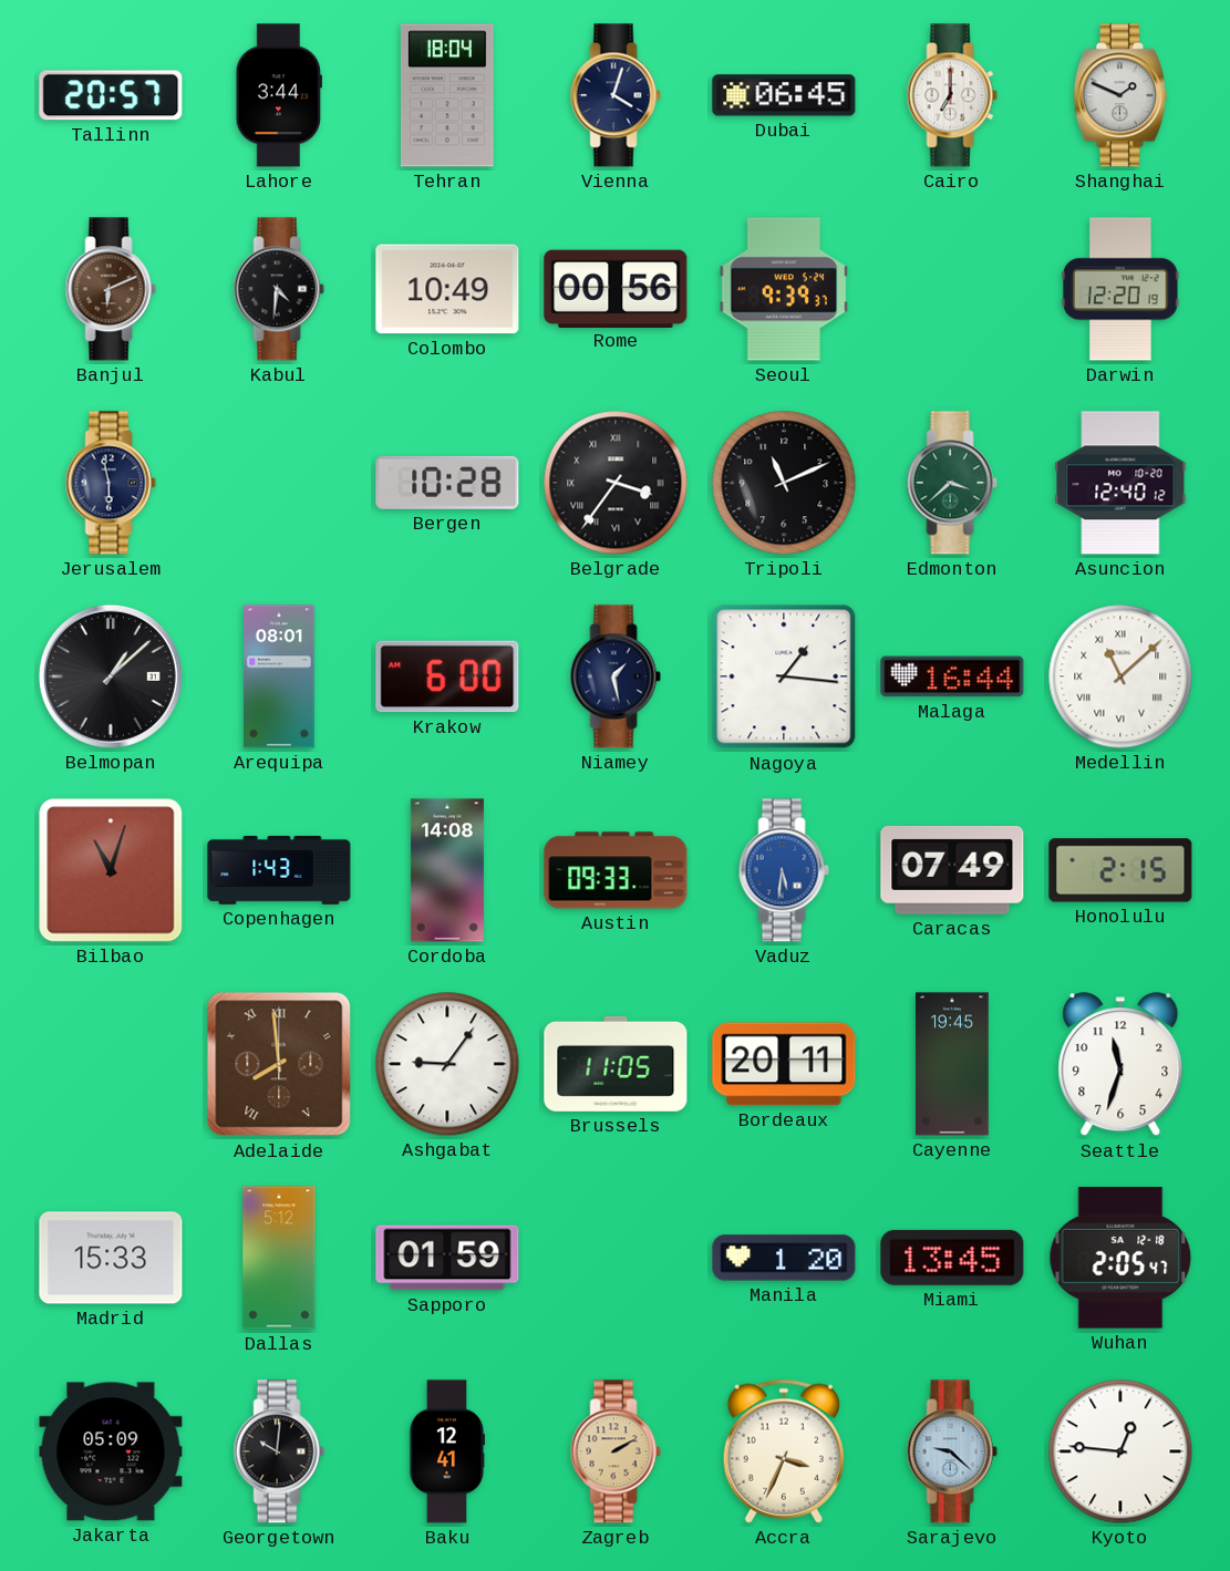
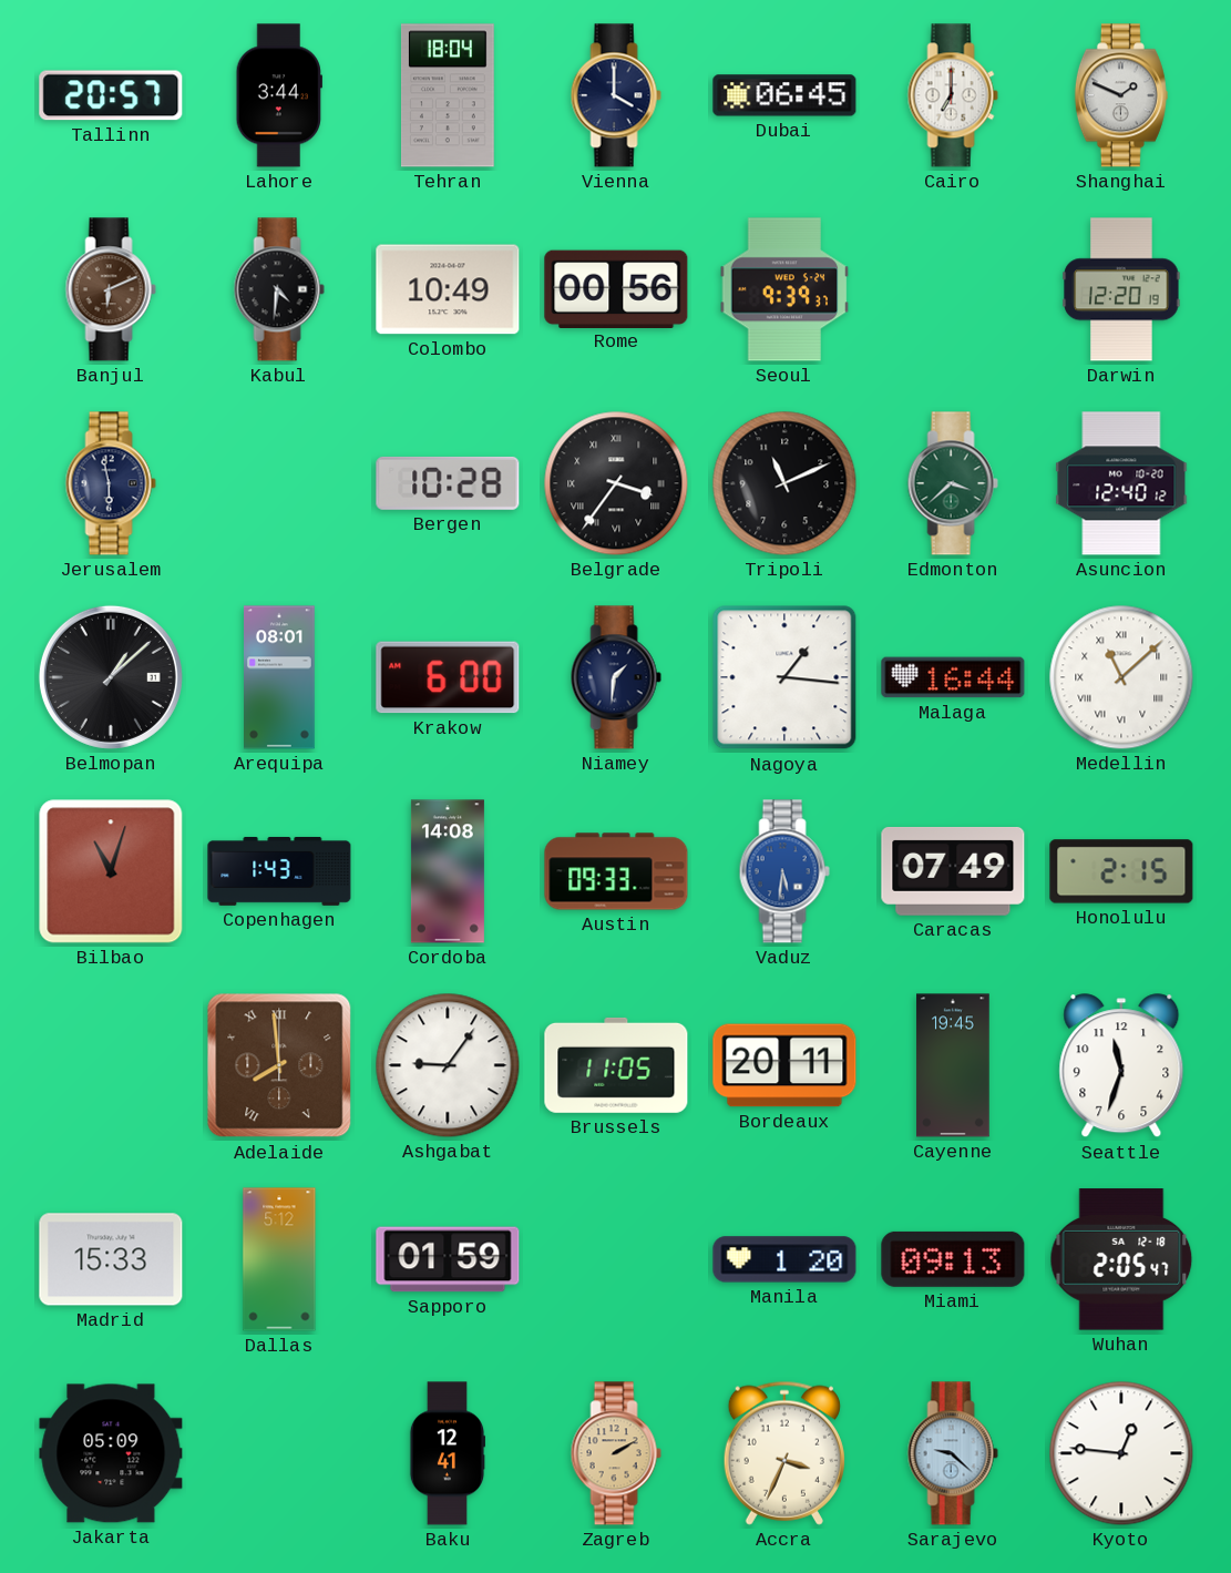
Vienna: 4:03 -> 4:00 (616, 95)
Niamey: 1:28 -> 1:31 (616, 677)
Miami: 13:45 -> 09:13 (953, 1259)
Georgetown: 10:01 -> none (279, 1451)
